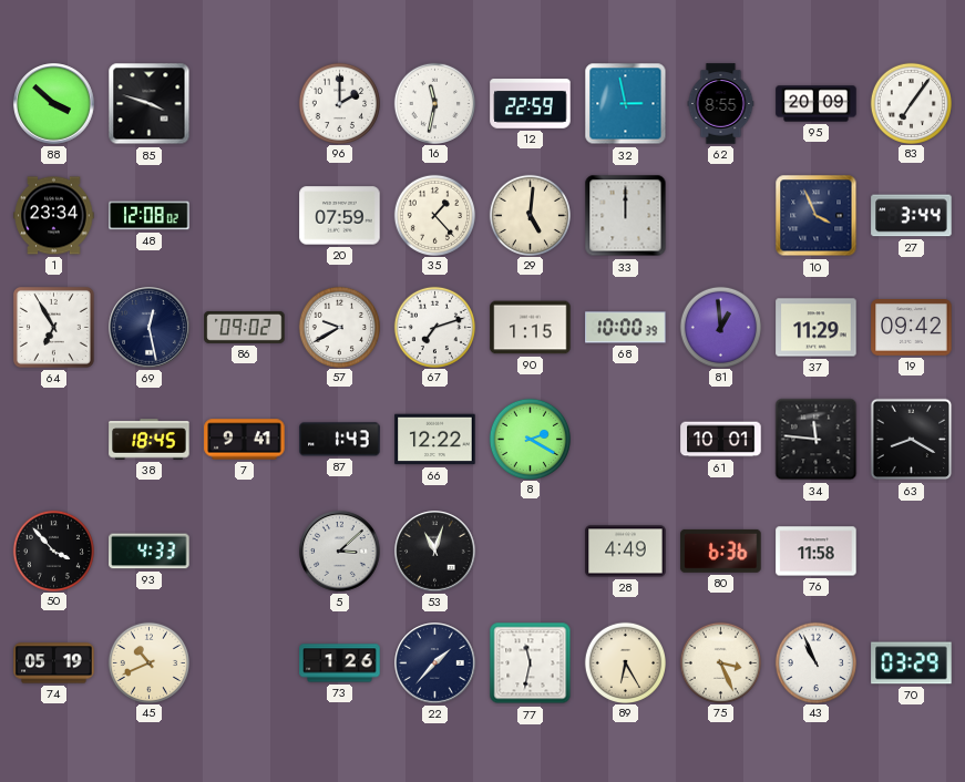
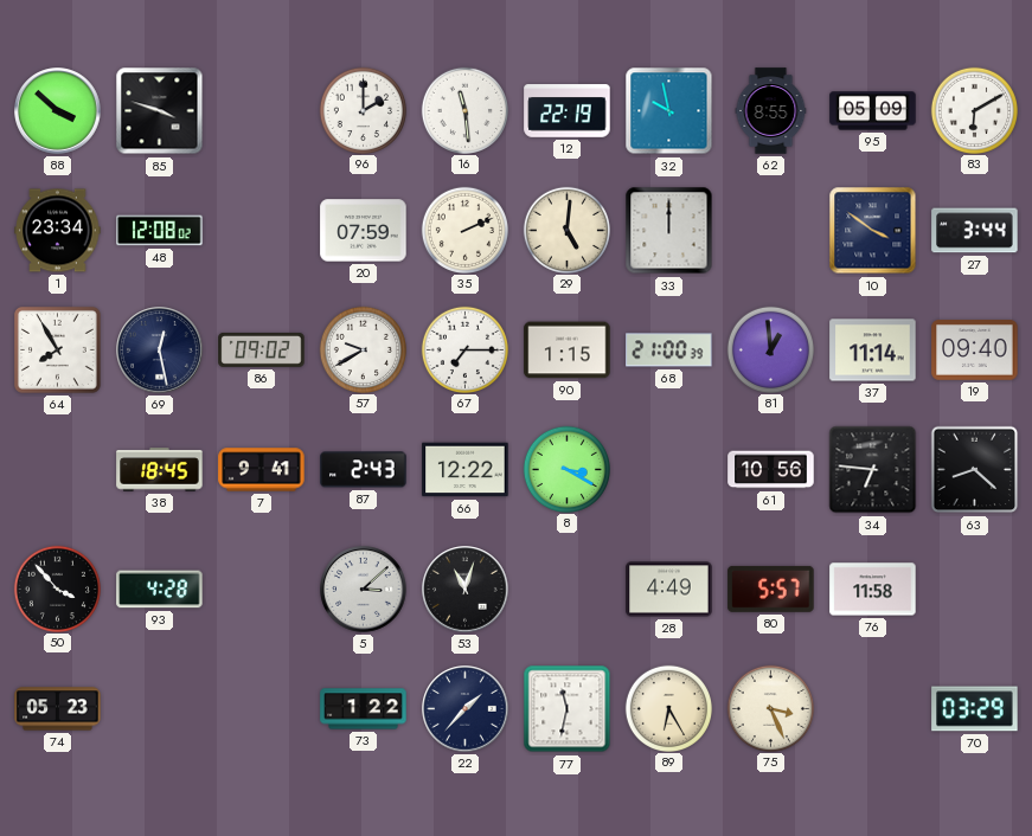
16: 11:32 -> 11:29 (464, 110)
12: 22:59 -> 22:19 (568, 111)
32: 2:58 -> 9:58 (669, 111)
95: 20:09 -> 05:09 (873, 111)
83: 7:06 -> 6:10 (974, 110)
35: 1:23 -> 2:11 (464, 230)
10: 3:56 -> 3:51 (873, 231)
64: 6:55 -> 7:55 (57, 349)
67: 7:12 -> 7:15 (464, 349)
68: 10:00 -> 21:00 (669, 351)
37: 11:29 -> 11:14 (873, 351)
19: 09:42 -> 09:40 (975, 351)
87: 1:43 -> 2:43 (364, 470)
8: 2:20 -> 3:20 (566, 469)
61: 10:01 -> 10:56 (771, 470)
34: 11:46 -> 6:46 (873, 470)
63: 8:20 -> 8:22 (975, 470)
93: 4:33 -> 4:28 (160, 590)
80: 6:36 -> 5:57 (771, 589)
74: 05:19 -> 05:23 (58, 709)
45: 10:41 -> none (148, 662)
73: 1:26 -> 1:22 (364, 709)
43: 10:56 -> none (815, 662)
